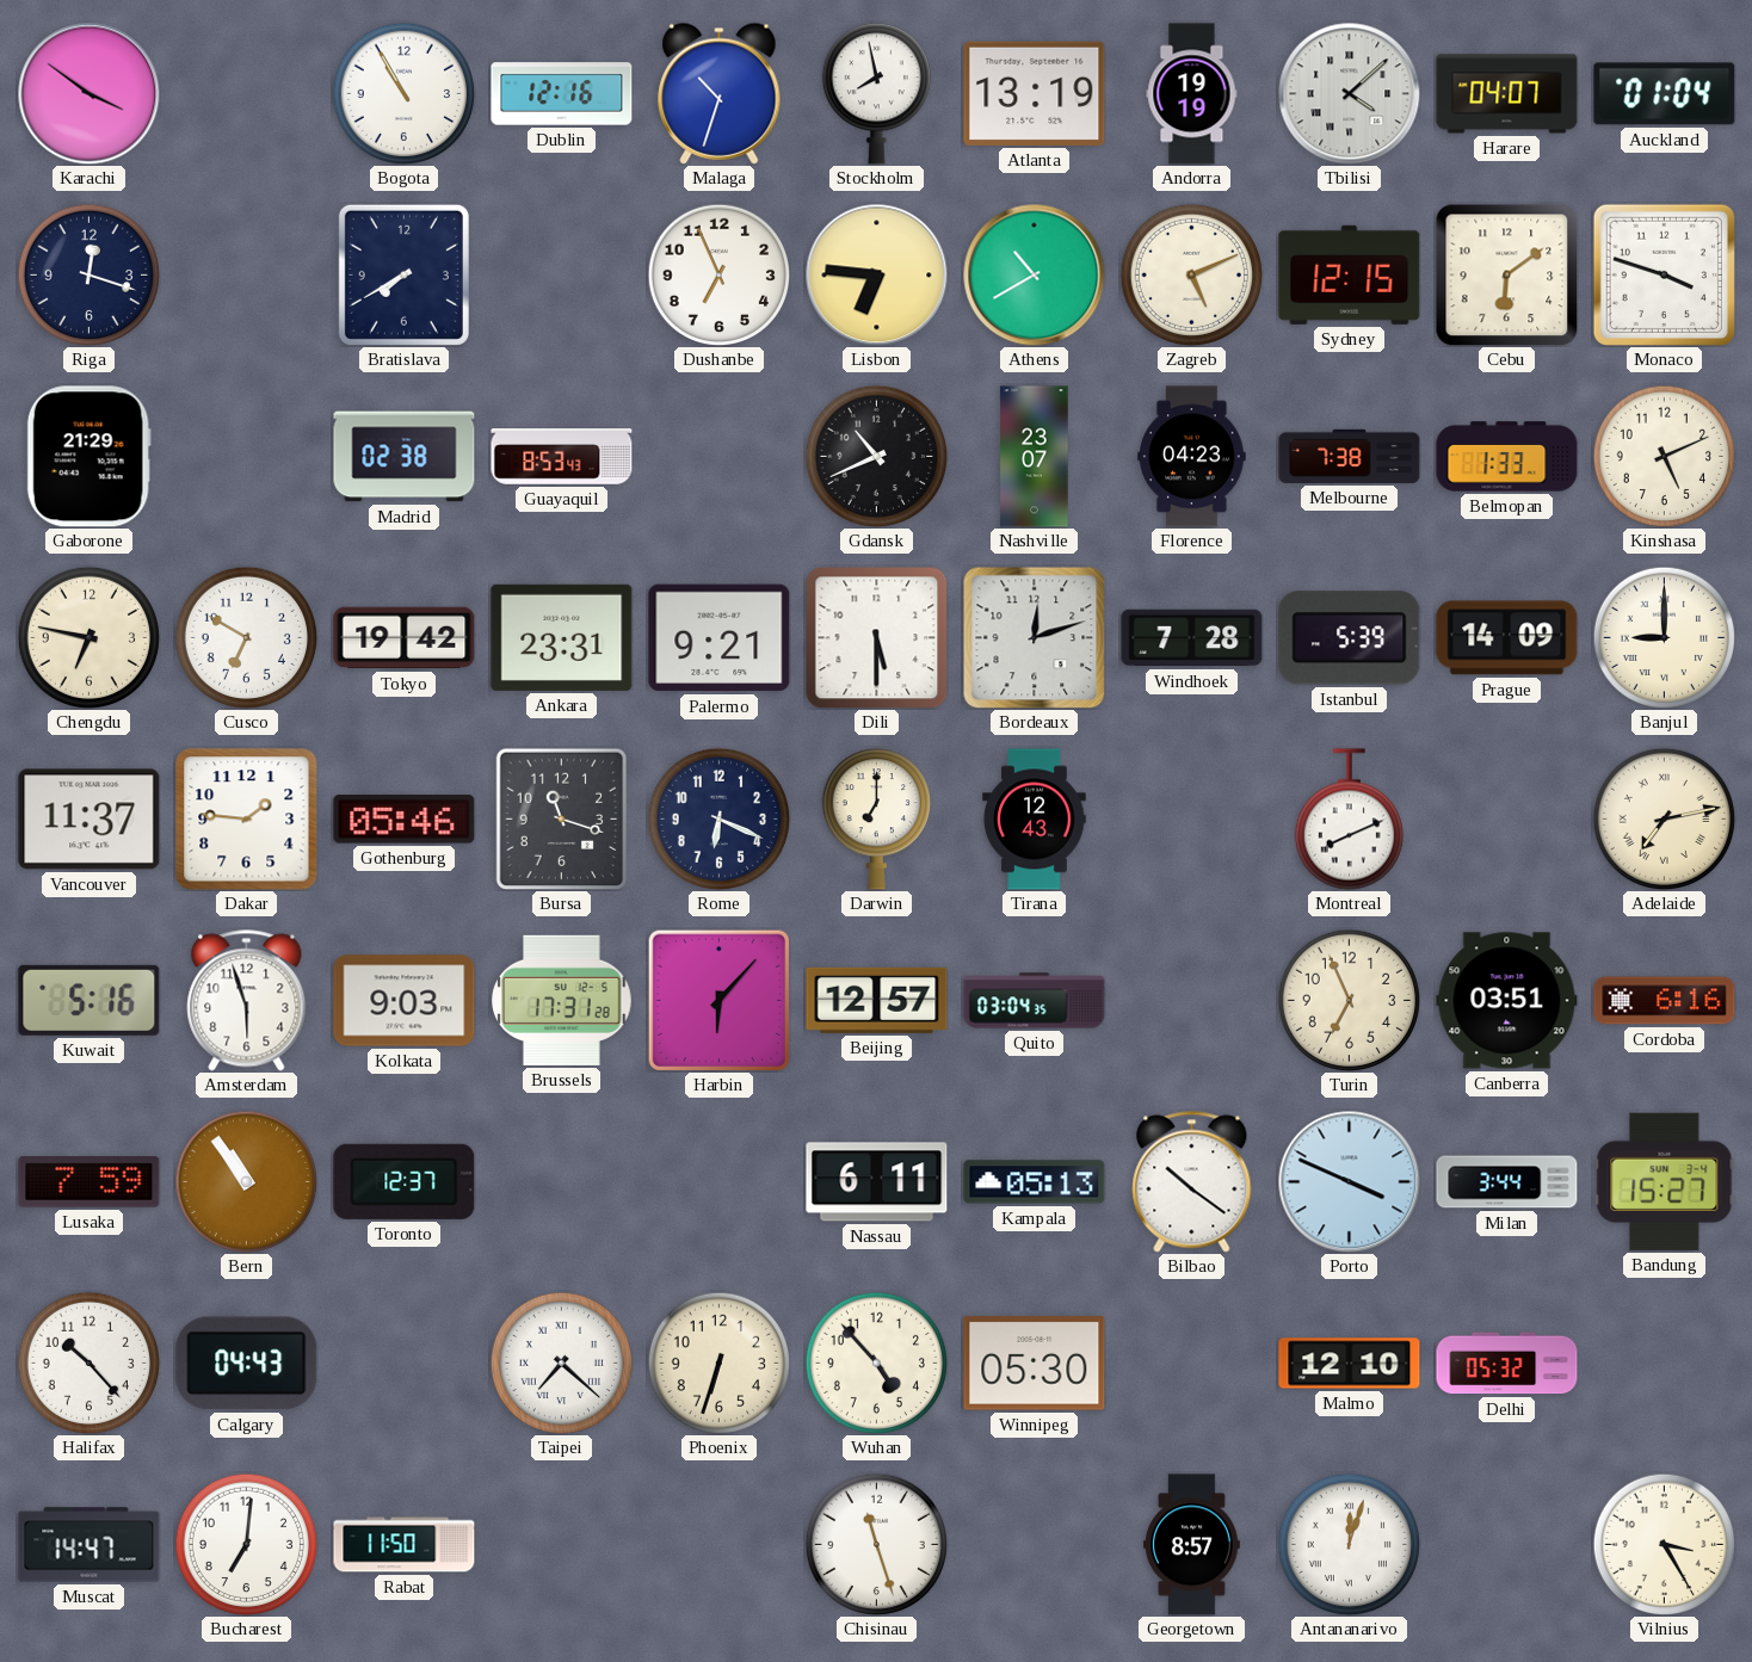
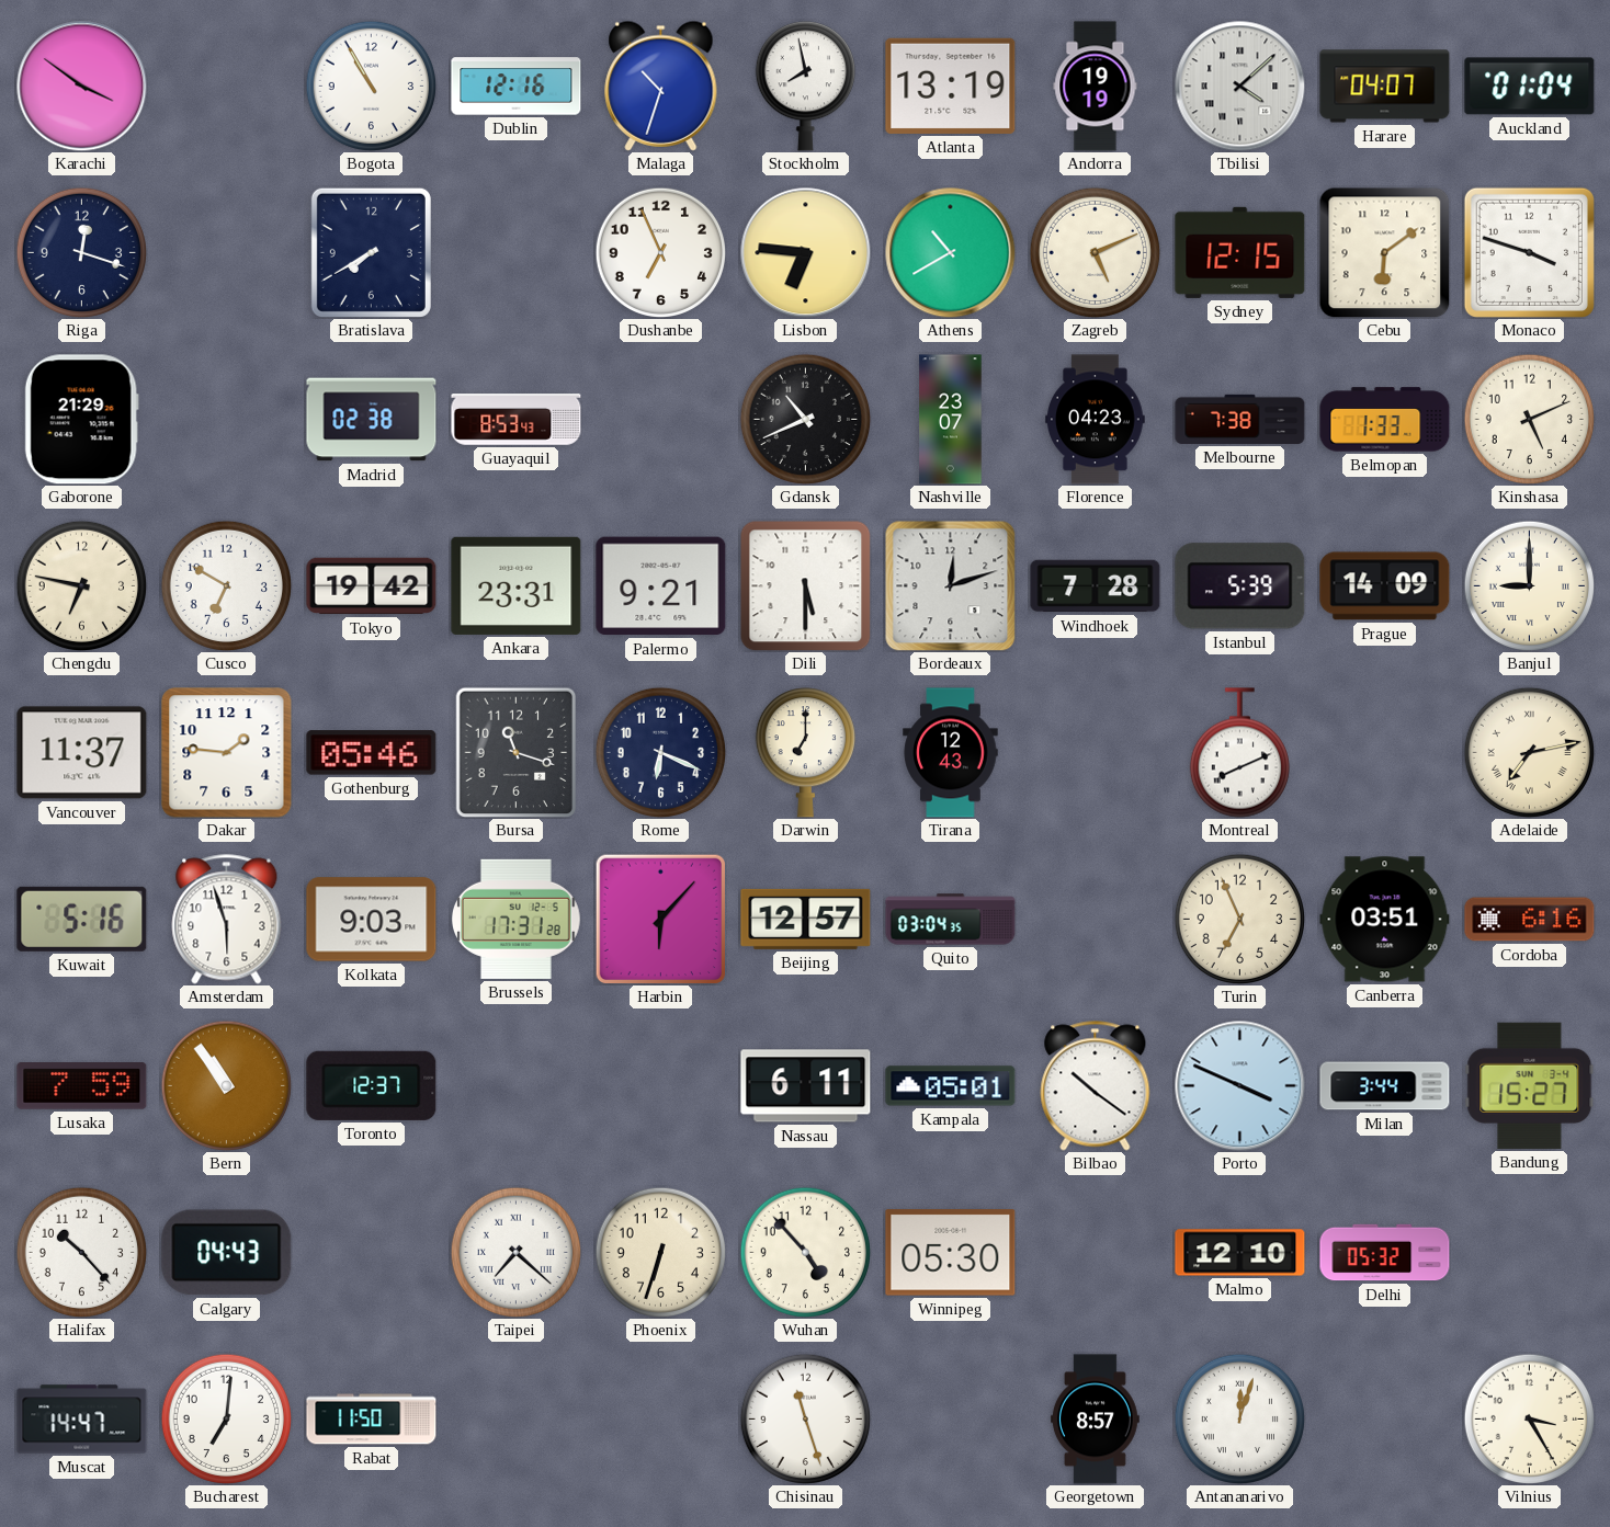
Kampala: 05:13 -> 05:01 (951, 1086)
